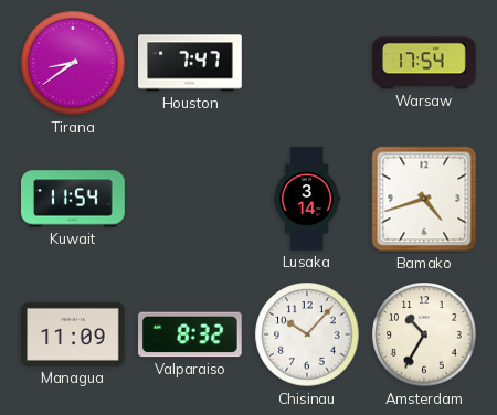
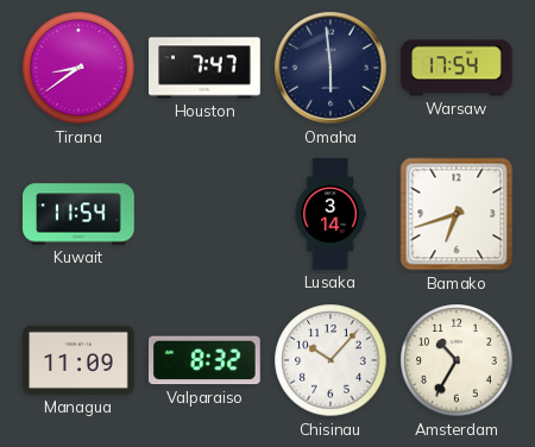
Omaha: none -> 5:59 (331, 68)
Bamako: 4:42 -> 6:42 (457, 214)
